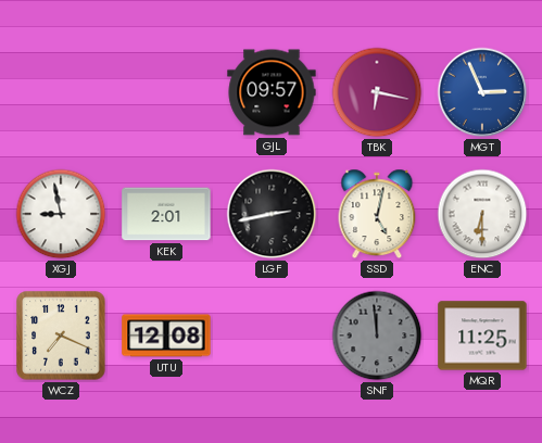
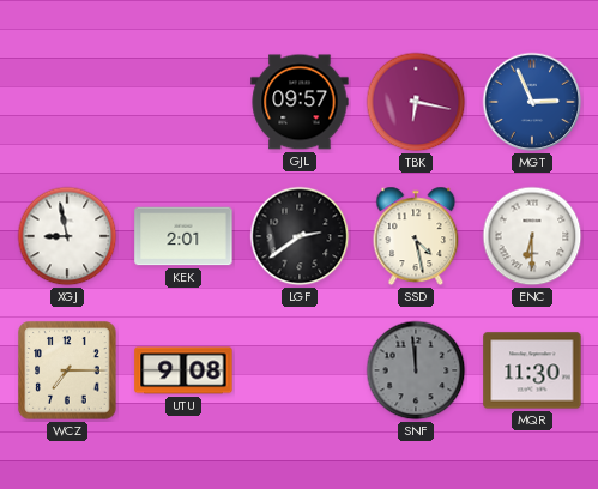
LGF: 2:43 -> 2:39 (300, 236)
SSD: 5:02 -> 4:28 (416, 236)
WCZ: 7:19 -> 7:15 (67, 370)
UTU: 12:08 -> 9:08 (183, 370)
MQR: 11:25 -> 11:30 (532, 370)
